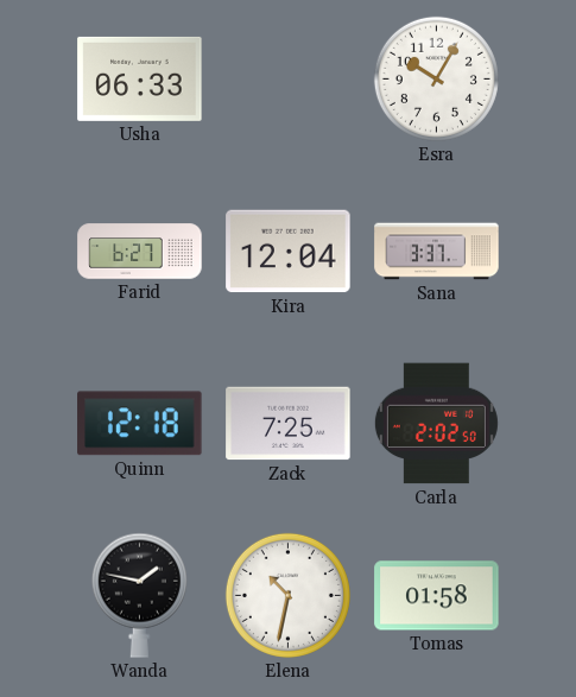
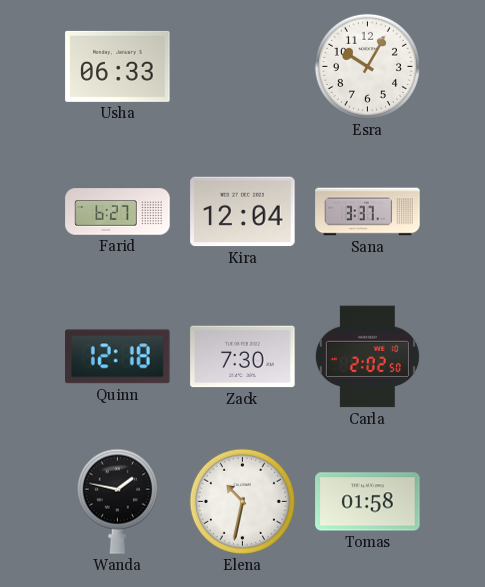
Zack: 7:25 -> 7:30 (243, 357)
